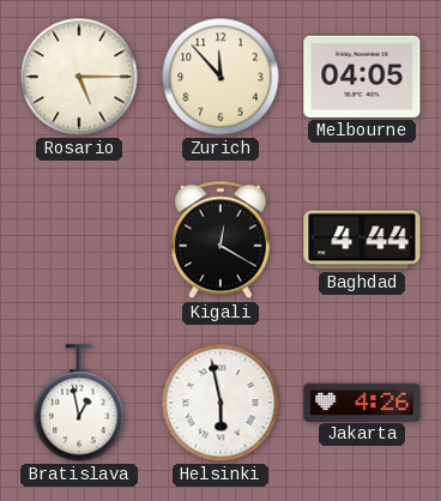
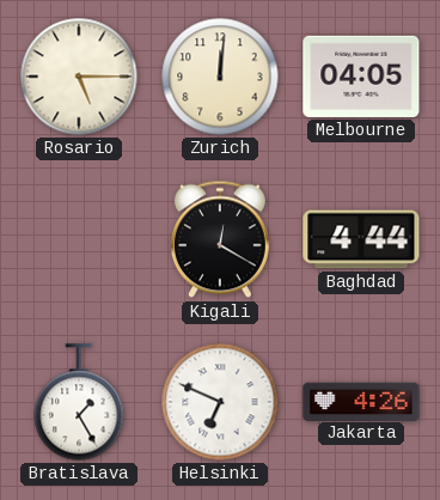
Zurich: 11:53 -> 12:01 (220, 77)
Bratislava: 12:58 -> 1:25 (79, 402)
Helsinki: 5:58 -> 6:49 (220, 402)
